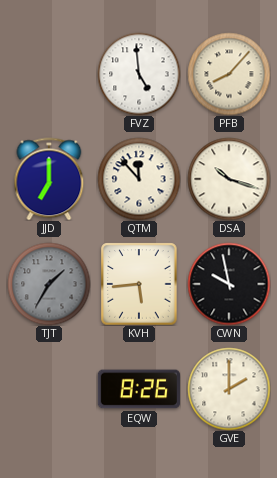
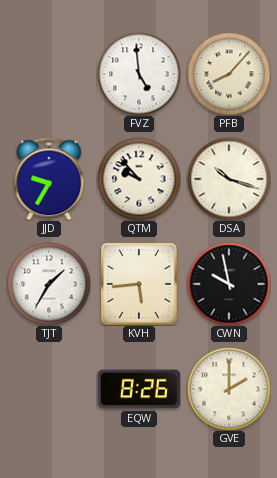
JJD: 7:00 -> 9:35 (49, 179)
QTM: 11:53 -> 9:53 (139, 179)
TJT dial: grey -> white (49, 284)
